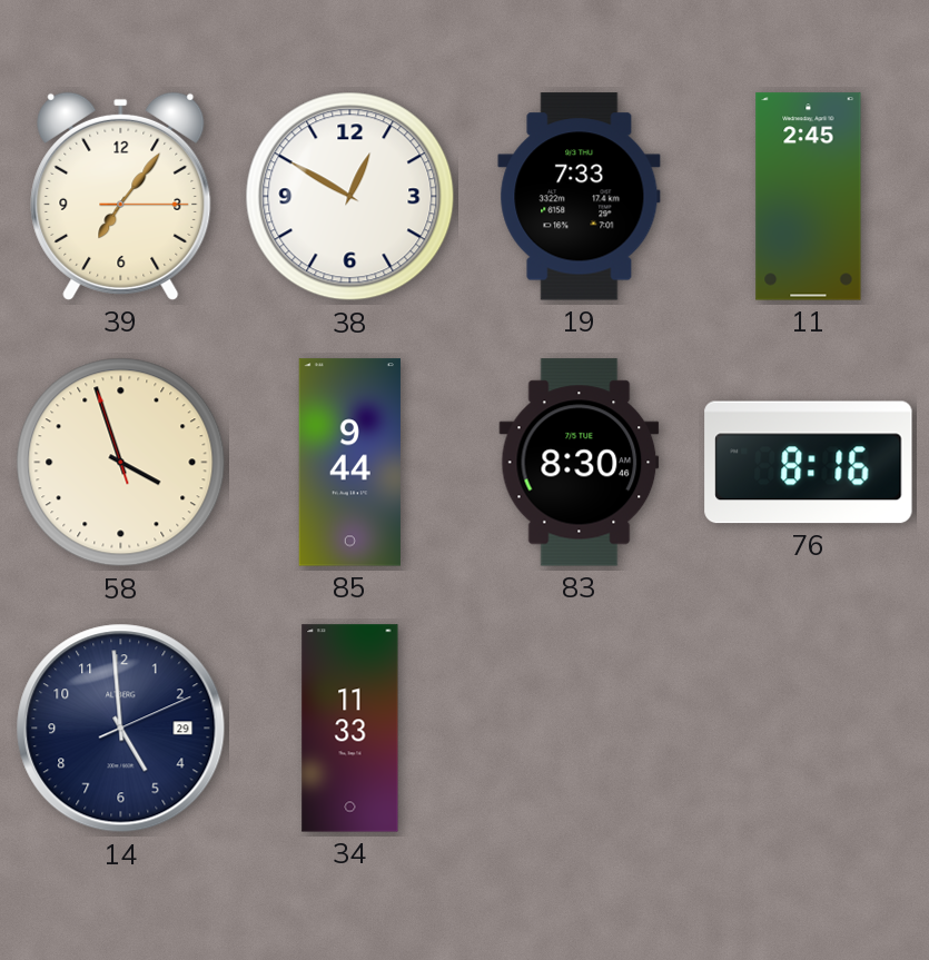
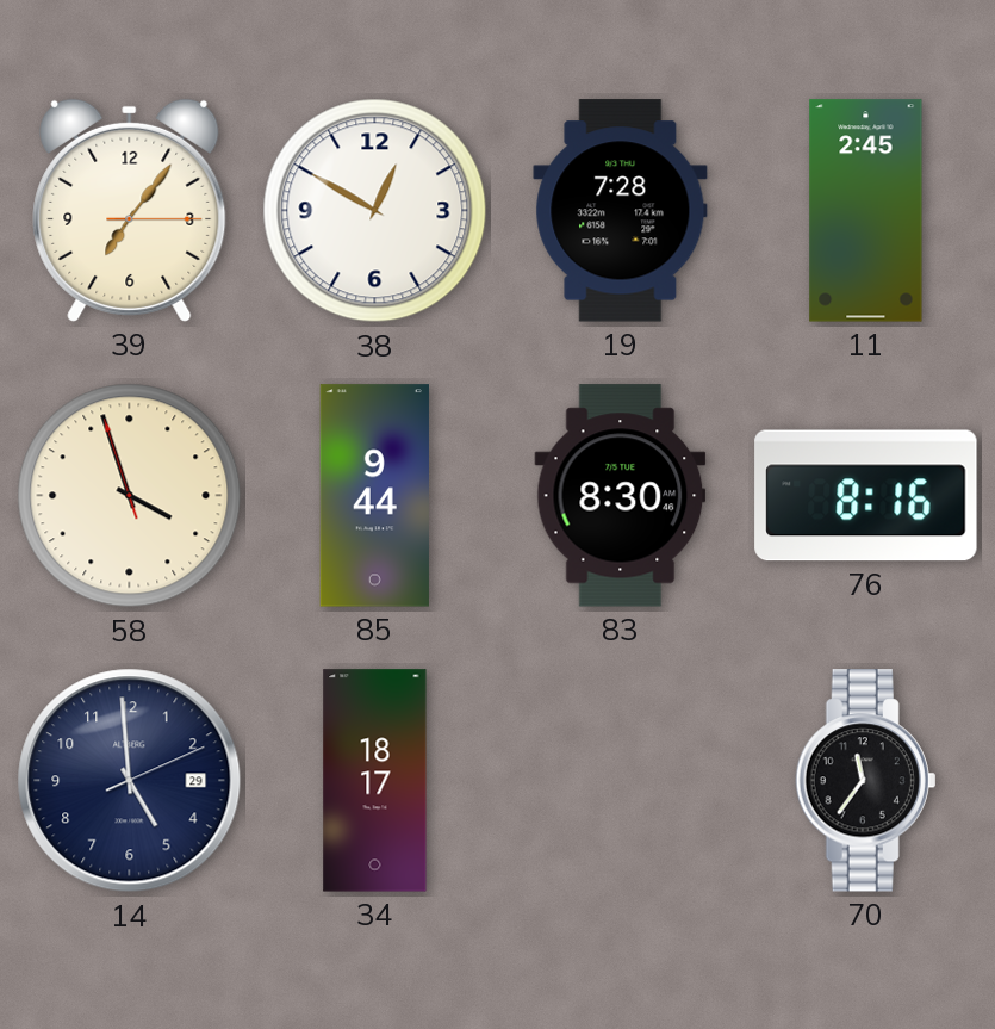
19: 7:33 -> 7:28 (621, 211)
34: 11:33 -> 18:17 (375, 781)
70: none -> 11:36 (866, 781)
